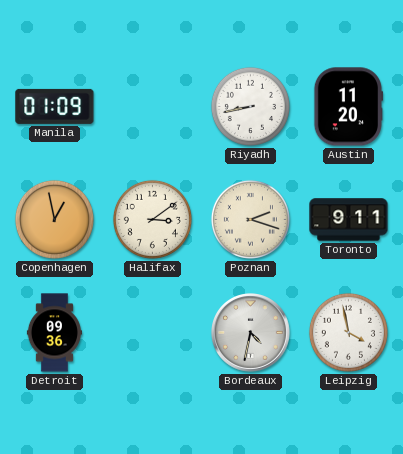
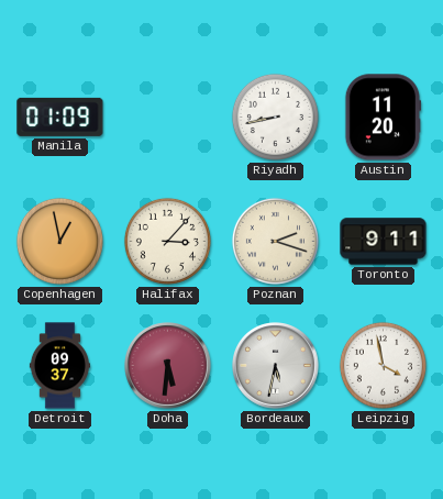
Halifax: 3:09 -> 3:07 (167, 241)
Detroit: 09:36 -> 09:37 (59, 366)
Doha: none -> 5:31 (168, 366)
Bordeaux: 4:32 -> 5:32 (276, 366)
